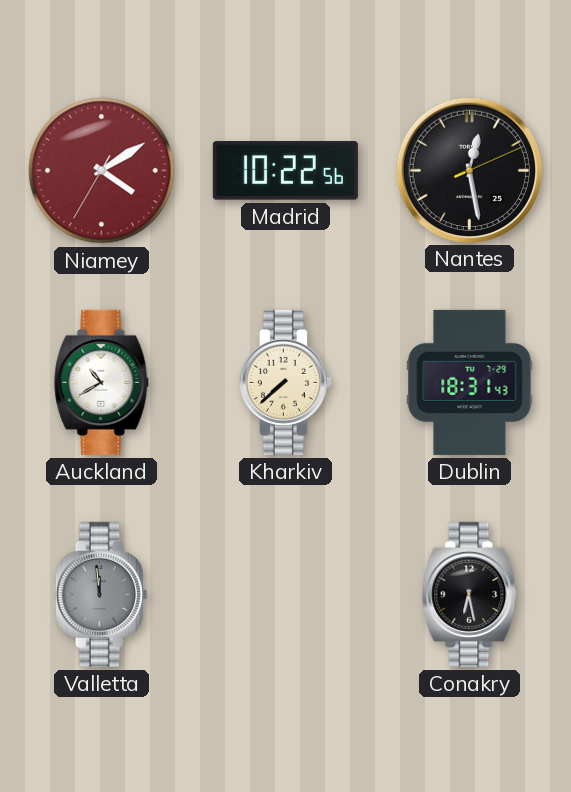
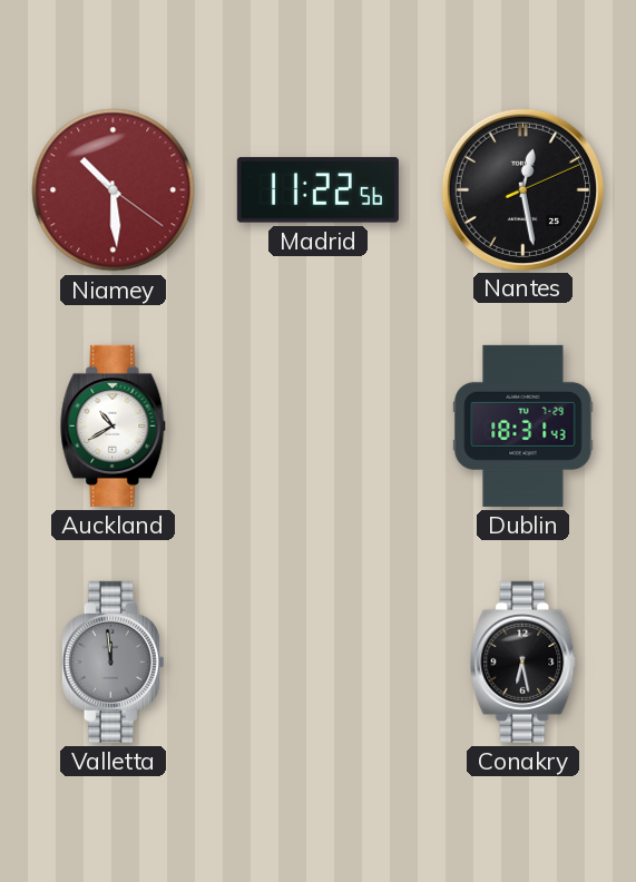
Niamey: 4:09 -> 10:29 (114, 190)
Madrid: 10:22 -> 11:22 (317, 190)
Kharkiv: 7:38 -> none (285, 382)
